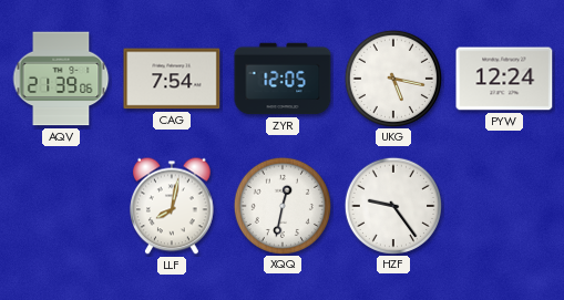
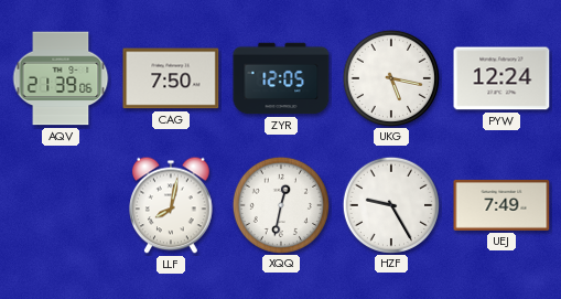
CAG: 7:54 -> 7:50 (171, 78)
HZF: 9:24 -> 9:25 (390, 204)
UEJ: none -> 7:49 (501, 205)
